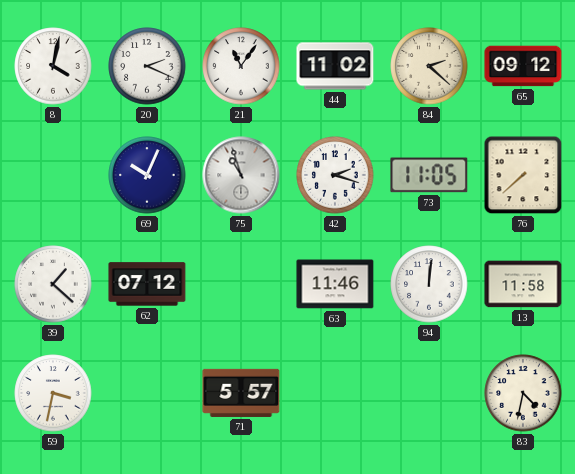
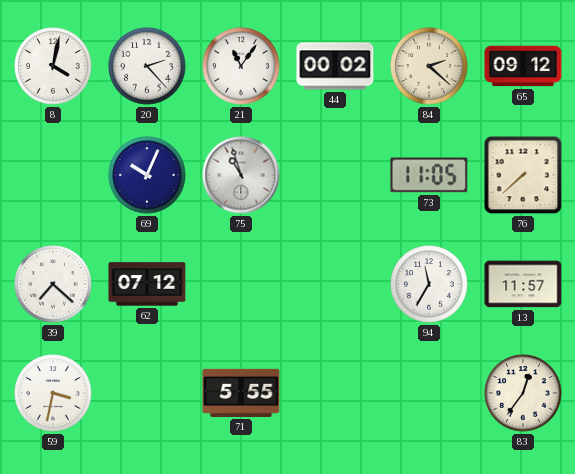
20: 2:19 -> 2:23 (147, 66)
44: 11:02 -> 00:02 (335, 66)
42: 2:18 -> none (335, 175)
39: 1:22 -> 7:22 (53, 284)
63: 11:46 -> none (335, 284)
94: 12:01 -> 11:35 (429, 284)
13: 11:58 -> 11:57 (523, 284)
71: 5:57 -> 5:55 (241, 393)
83: 4:32 -> 12:36 (523, 393)
